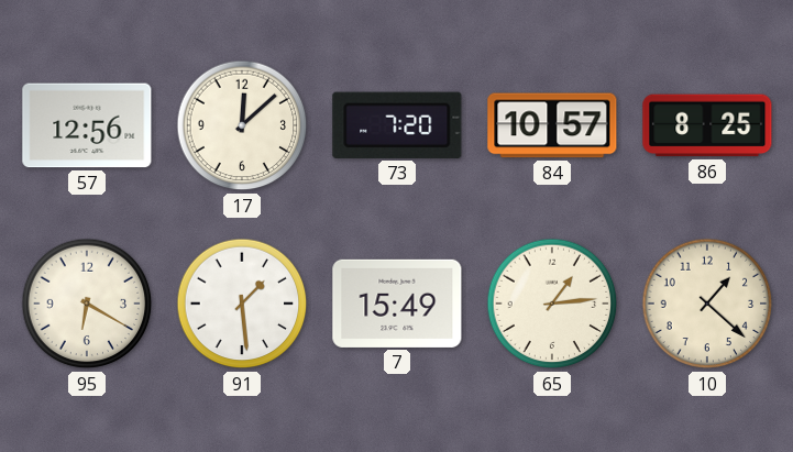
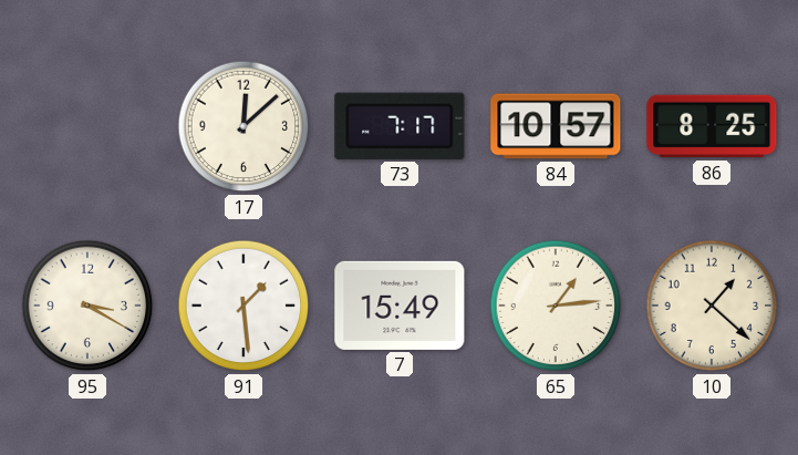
57: 12:56 -> none (87, 125)
73: 7:20 -> 7:17 (400, 126)
95: 6:20 -> 3:20 (87, 306)
